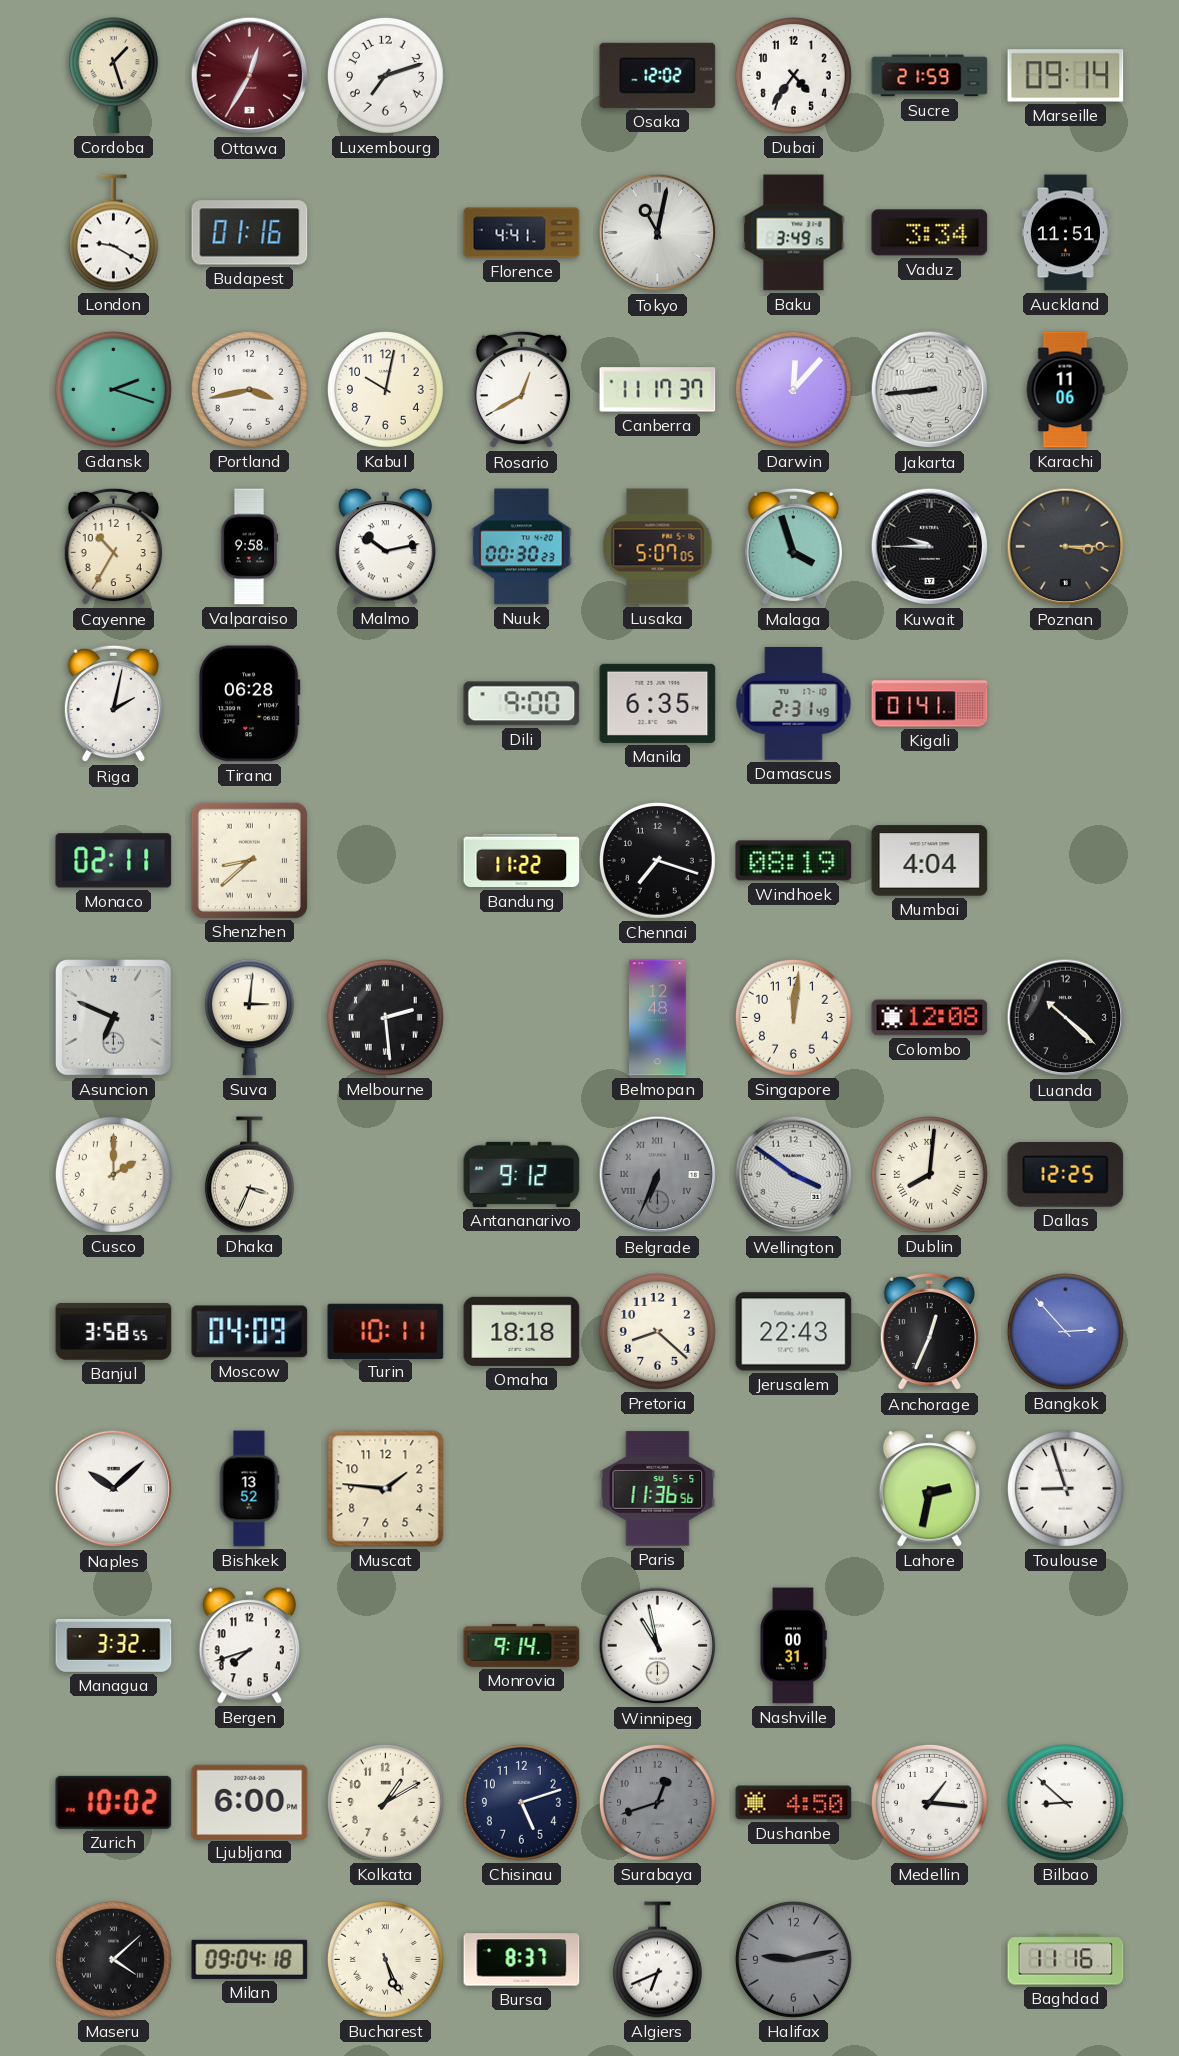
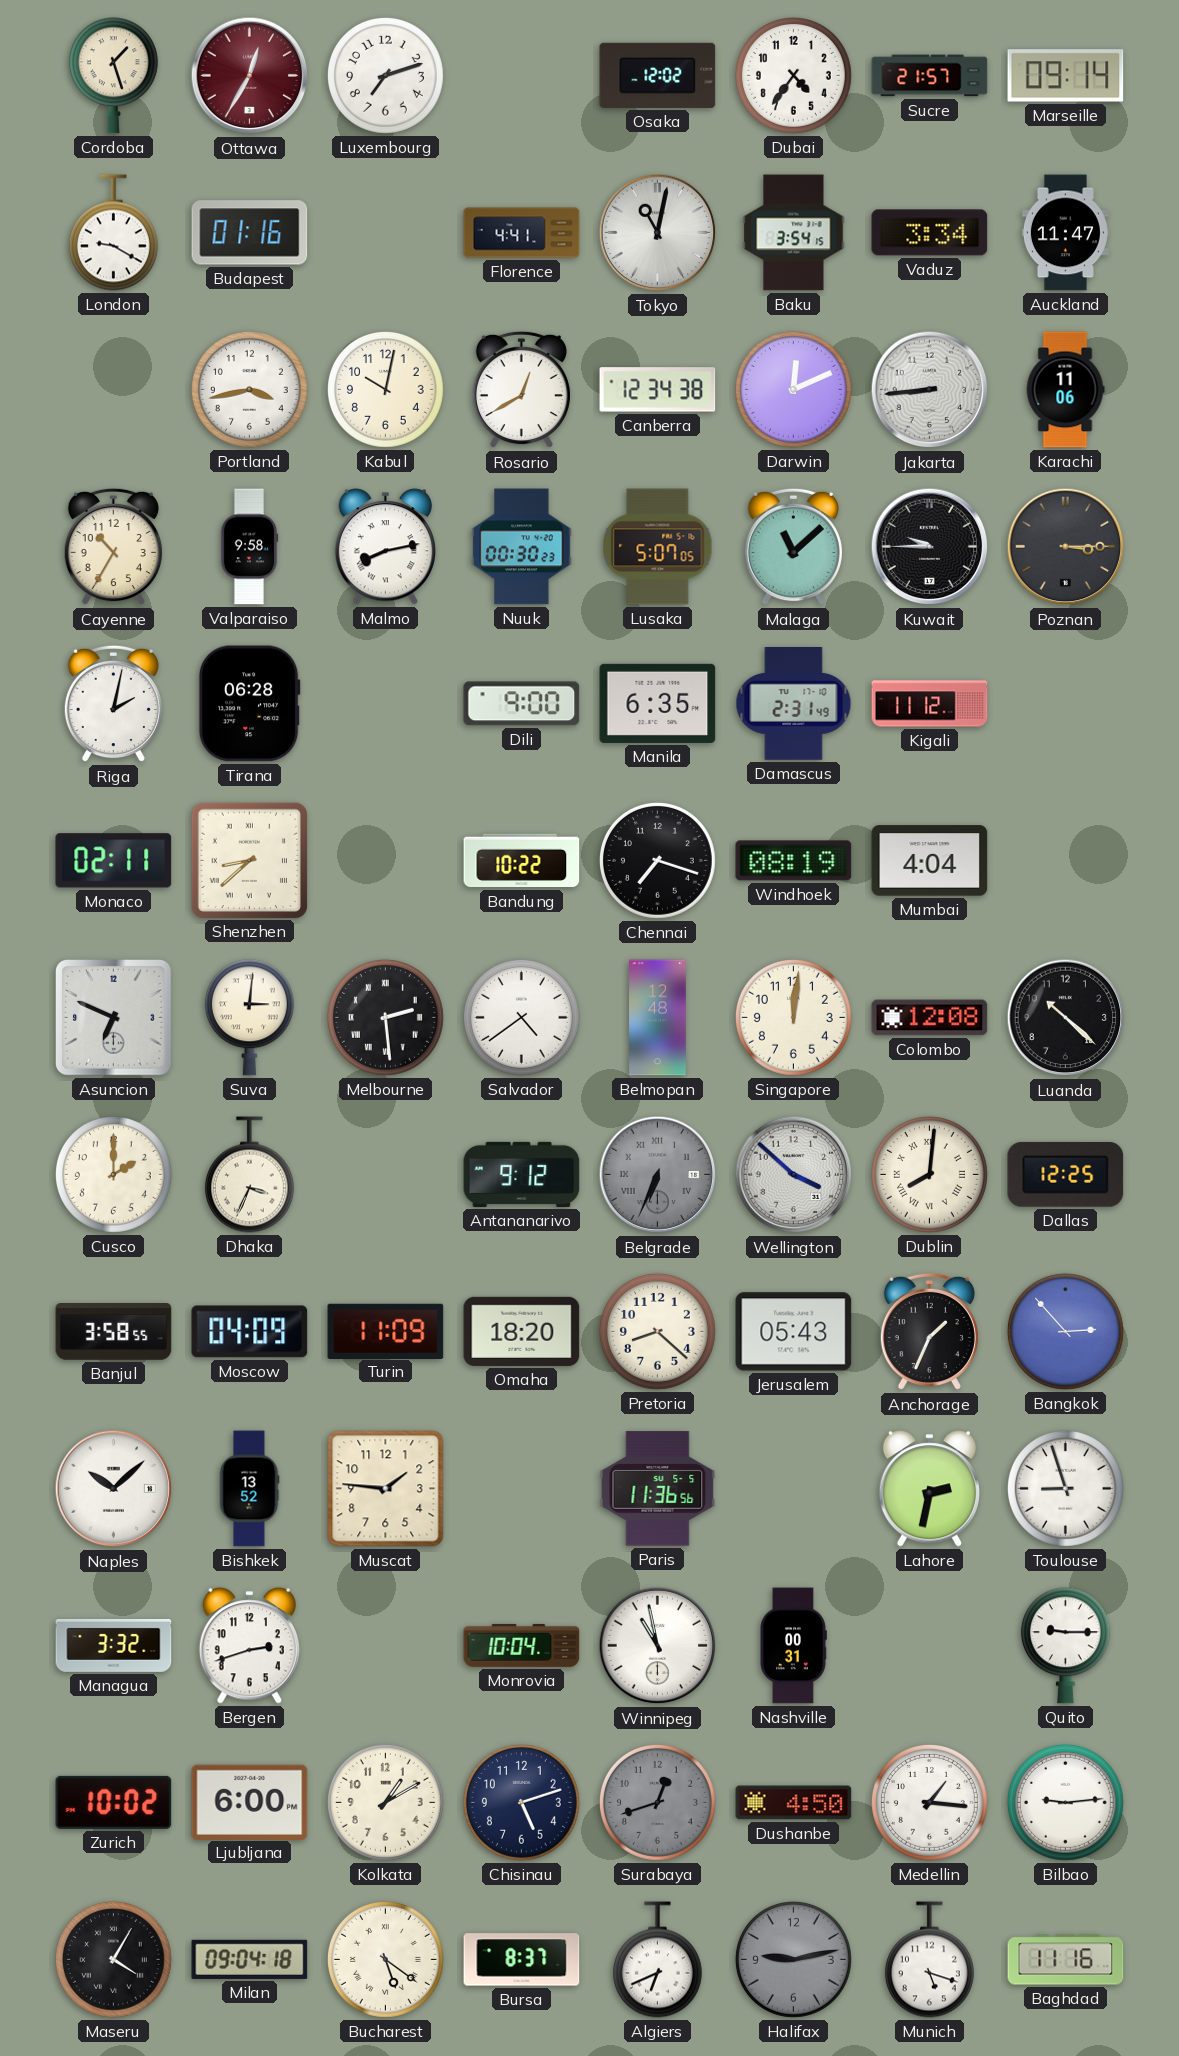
Sucre: 21:59 -> 21:57 (930, 76)
Baku: 3:49 -> 3:54 (794, 233)
Auckland: 11:51 -> 11:47 (1065, 233)
Gdansk: 2:18 -> none (113, 389)
Canberra: 11:17 -> 12:34 (658, 390)
Darwin: 12:07 -> 12:11 (793, 389)
Malmo: 10:13 -> 8:13 (385, 547)
Malaga: 3:57 -> 11:08 (793, 547)
Kigali: 01:41 -> 11:12 (930, 704)
Bandung: 11:22 -> 10:22 (522, 861)
Salvador: none -> 4:39 (521, 1017)
Wellington: 3:51 -> 3:52 (794, 1175)
Turin: 10:11 -> 11:09 (386, 1331)
Omaha: 18:18 -> 18:20 (522, 1331)
Jerusalem: 22:43 -> 05:43 (794, 1332)
Anchorage: 12:34 -> 1:34 (929, 1332)
Bergen: 7:42 -> 2:42 (249, 1646)
Monrovia: 9:14 -> 10:04 (522, 1645)
Quito: none -> 9:15 (1065, 1646)
Bilbao: 8:52 -> 9:14 (1065, 1802)
Maseru: 4:08 -> 4:05 (113, 1959)
Bucharest: 5:26 -> 5:21 (385, 1959)
Munich: none -> 5:18 (929, 1960)
